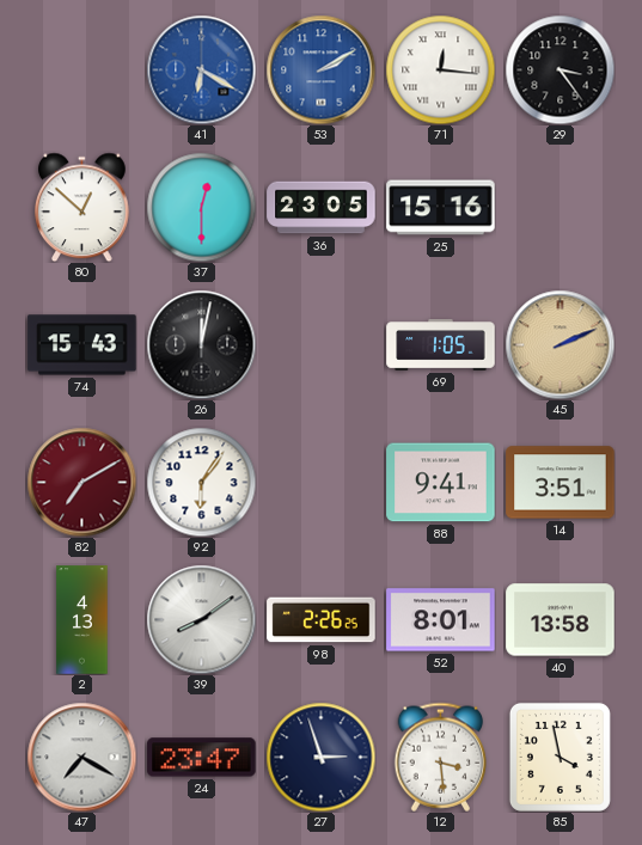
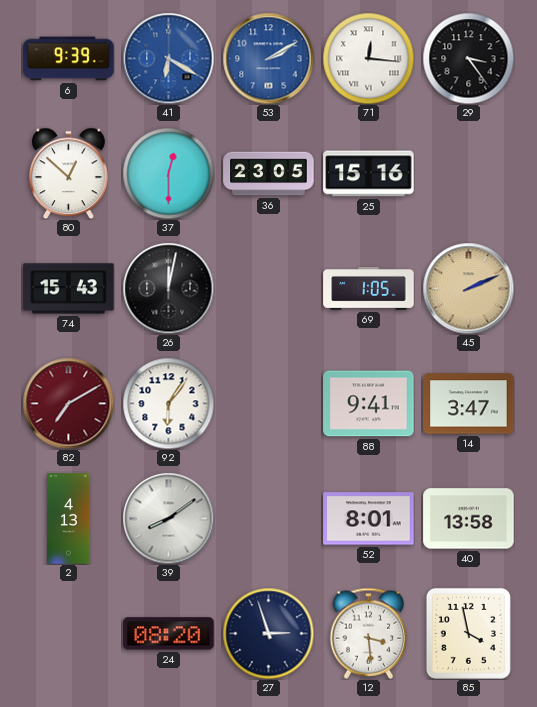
6: none -> 9:39 (69, 59)
14: 3:51 -> 3:47 (469, 404)
98: 2:26 -> none (322, 620)
47: 7:20 -> none (81, 757)
24: 23:47 -> 08:20 (169, 634)
